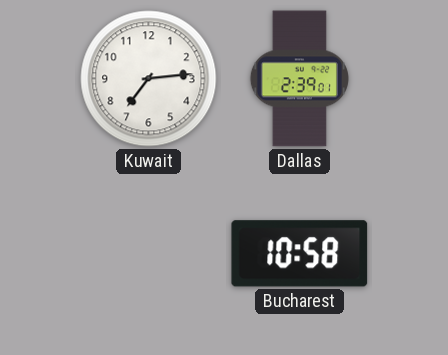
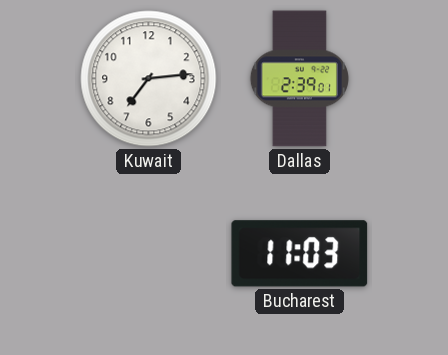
Bucharest: 10:58 -> 11:03 (300, 254)
